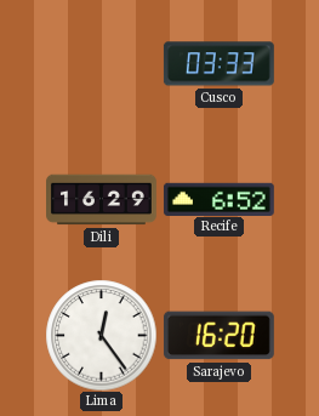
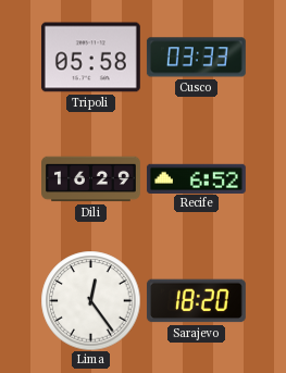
Tripoli: none -> 05:58 (90, 58)
Sarajevo: 16:20 -> 18:20 (196, 301)
